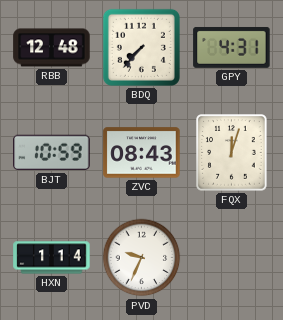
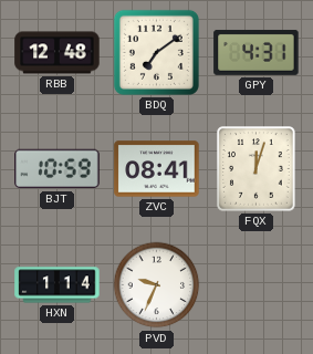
BDQ: 7:37 -> 7:09 (156, 52)
ZVC: 08:43 -> 08:41 (157, 169)
